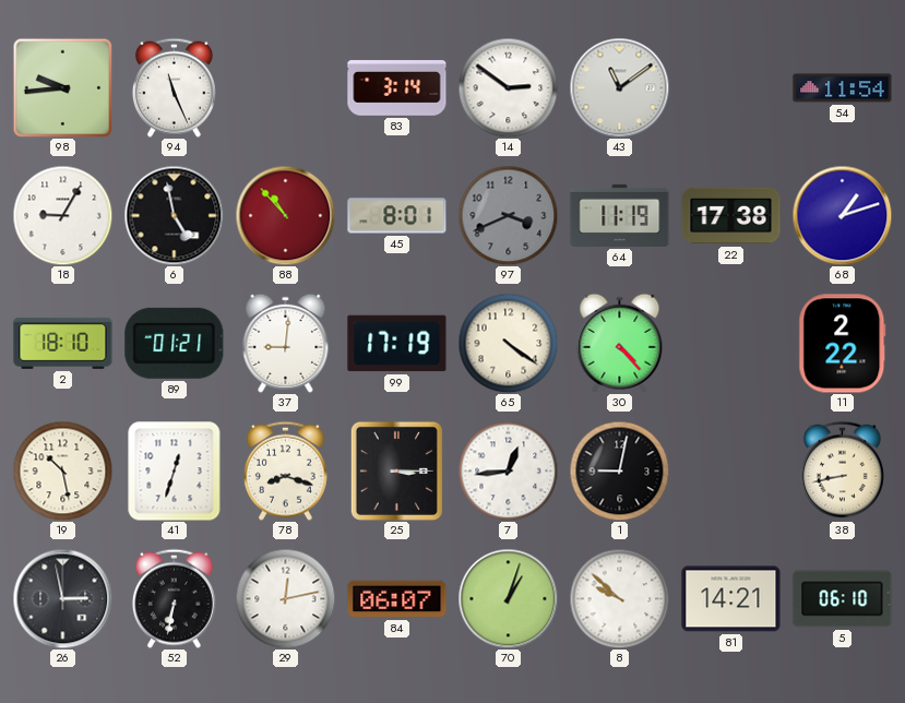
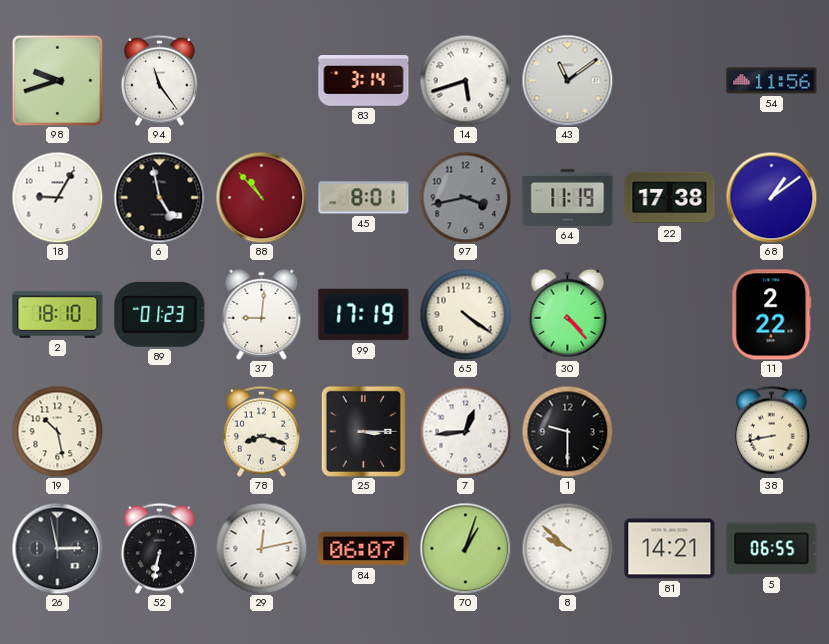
98: 9:44 -> 9:42 (57, 80)
94: 11:26 -> 11:24 (159, 80)
14: 2:51 -> 5:42 (465, 80)
54: 11:54 -> 11:56 (772, 81)
97: 3:41 -> 3:43 (465, 197)
68: 1:12 -> 1:09 (771, 197)
89: 01:21 -> 01:23 (160, 314)
41: 12:33 -> none (175, 472)
1: 9:02 -> 9:30 (567, 431)
5: 06:10 -> 06:55 (772, 549)
